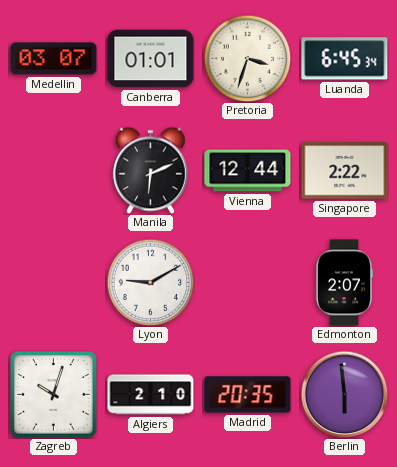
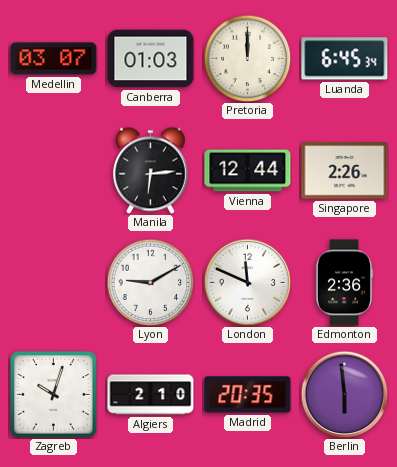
Canberra: 01:01 -> 01:03 (151, 59)
Pretoria: 3:33 -> 12:00 (247, 58)
Manila: 6:11 -> 6:14 (151, 170)
Singapore: 2:22 -> 2:26 (345, 171)
London: none -> 11:49 (247, 282)
Edmonton: 2:07 -> 2:36 (344, 283)
